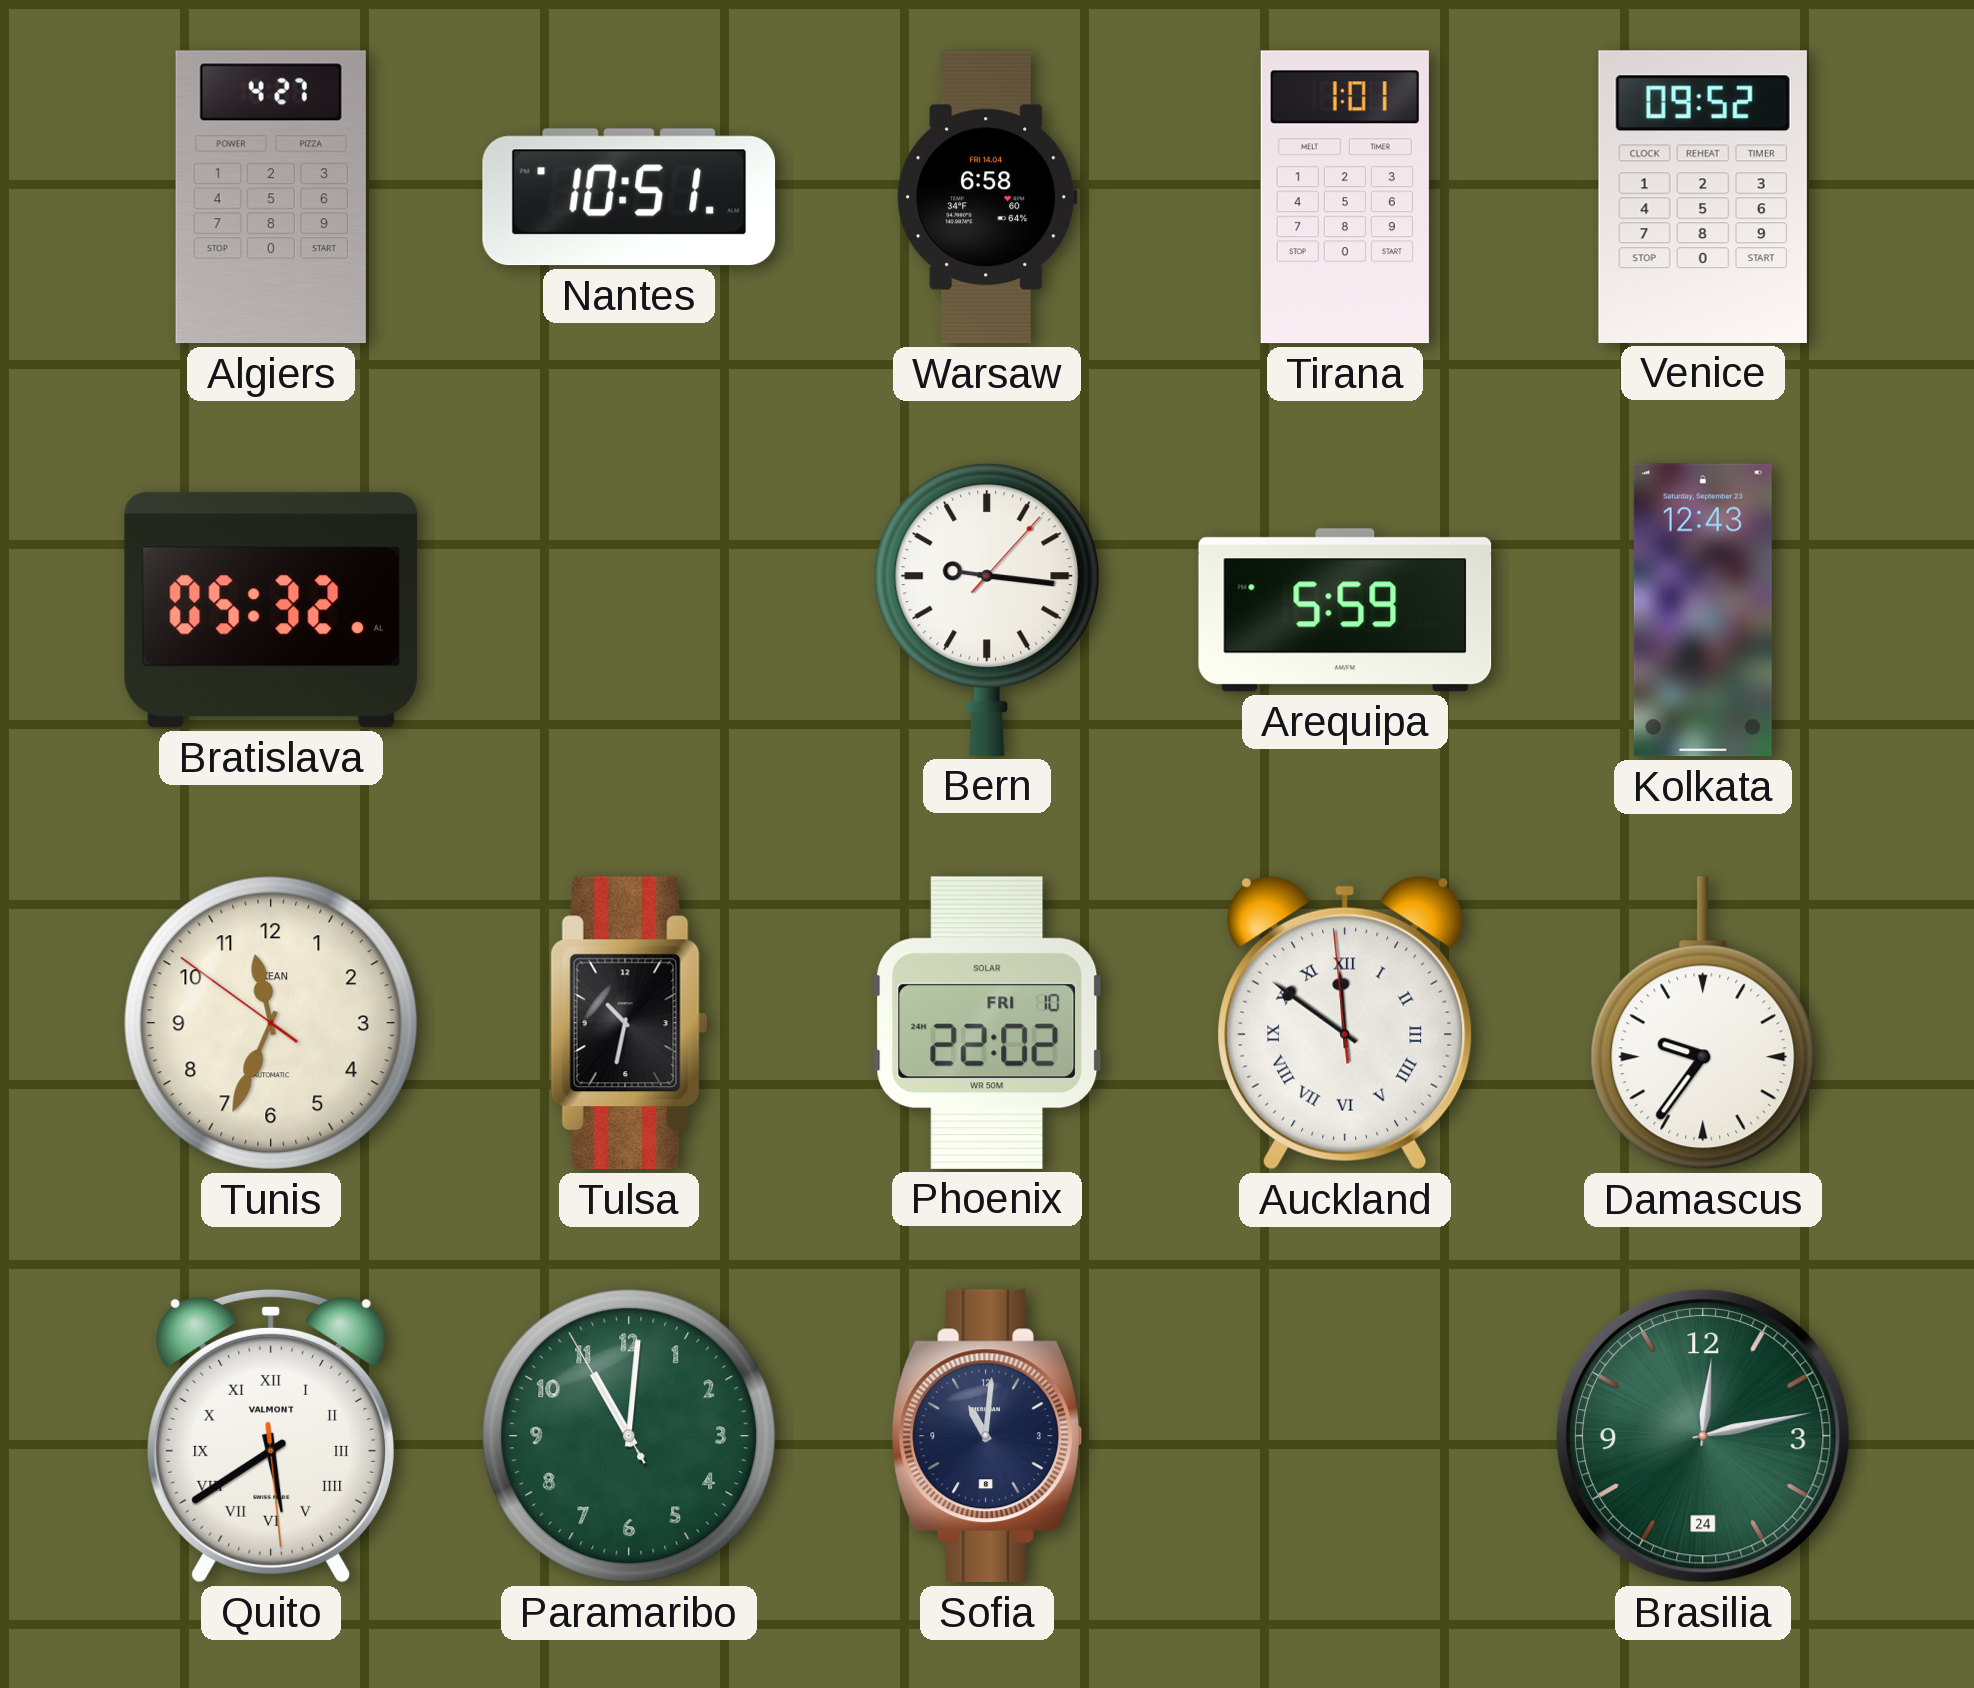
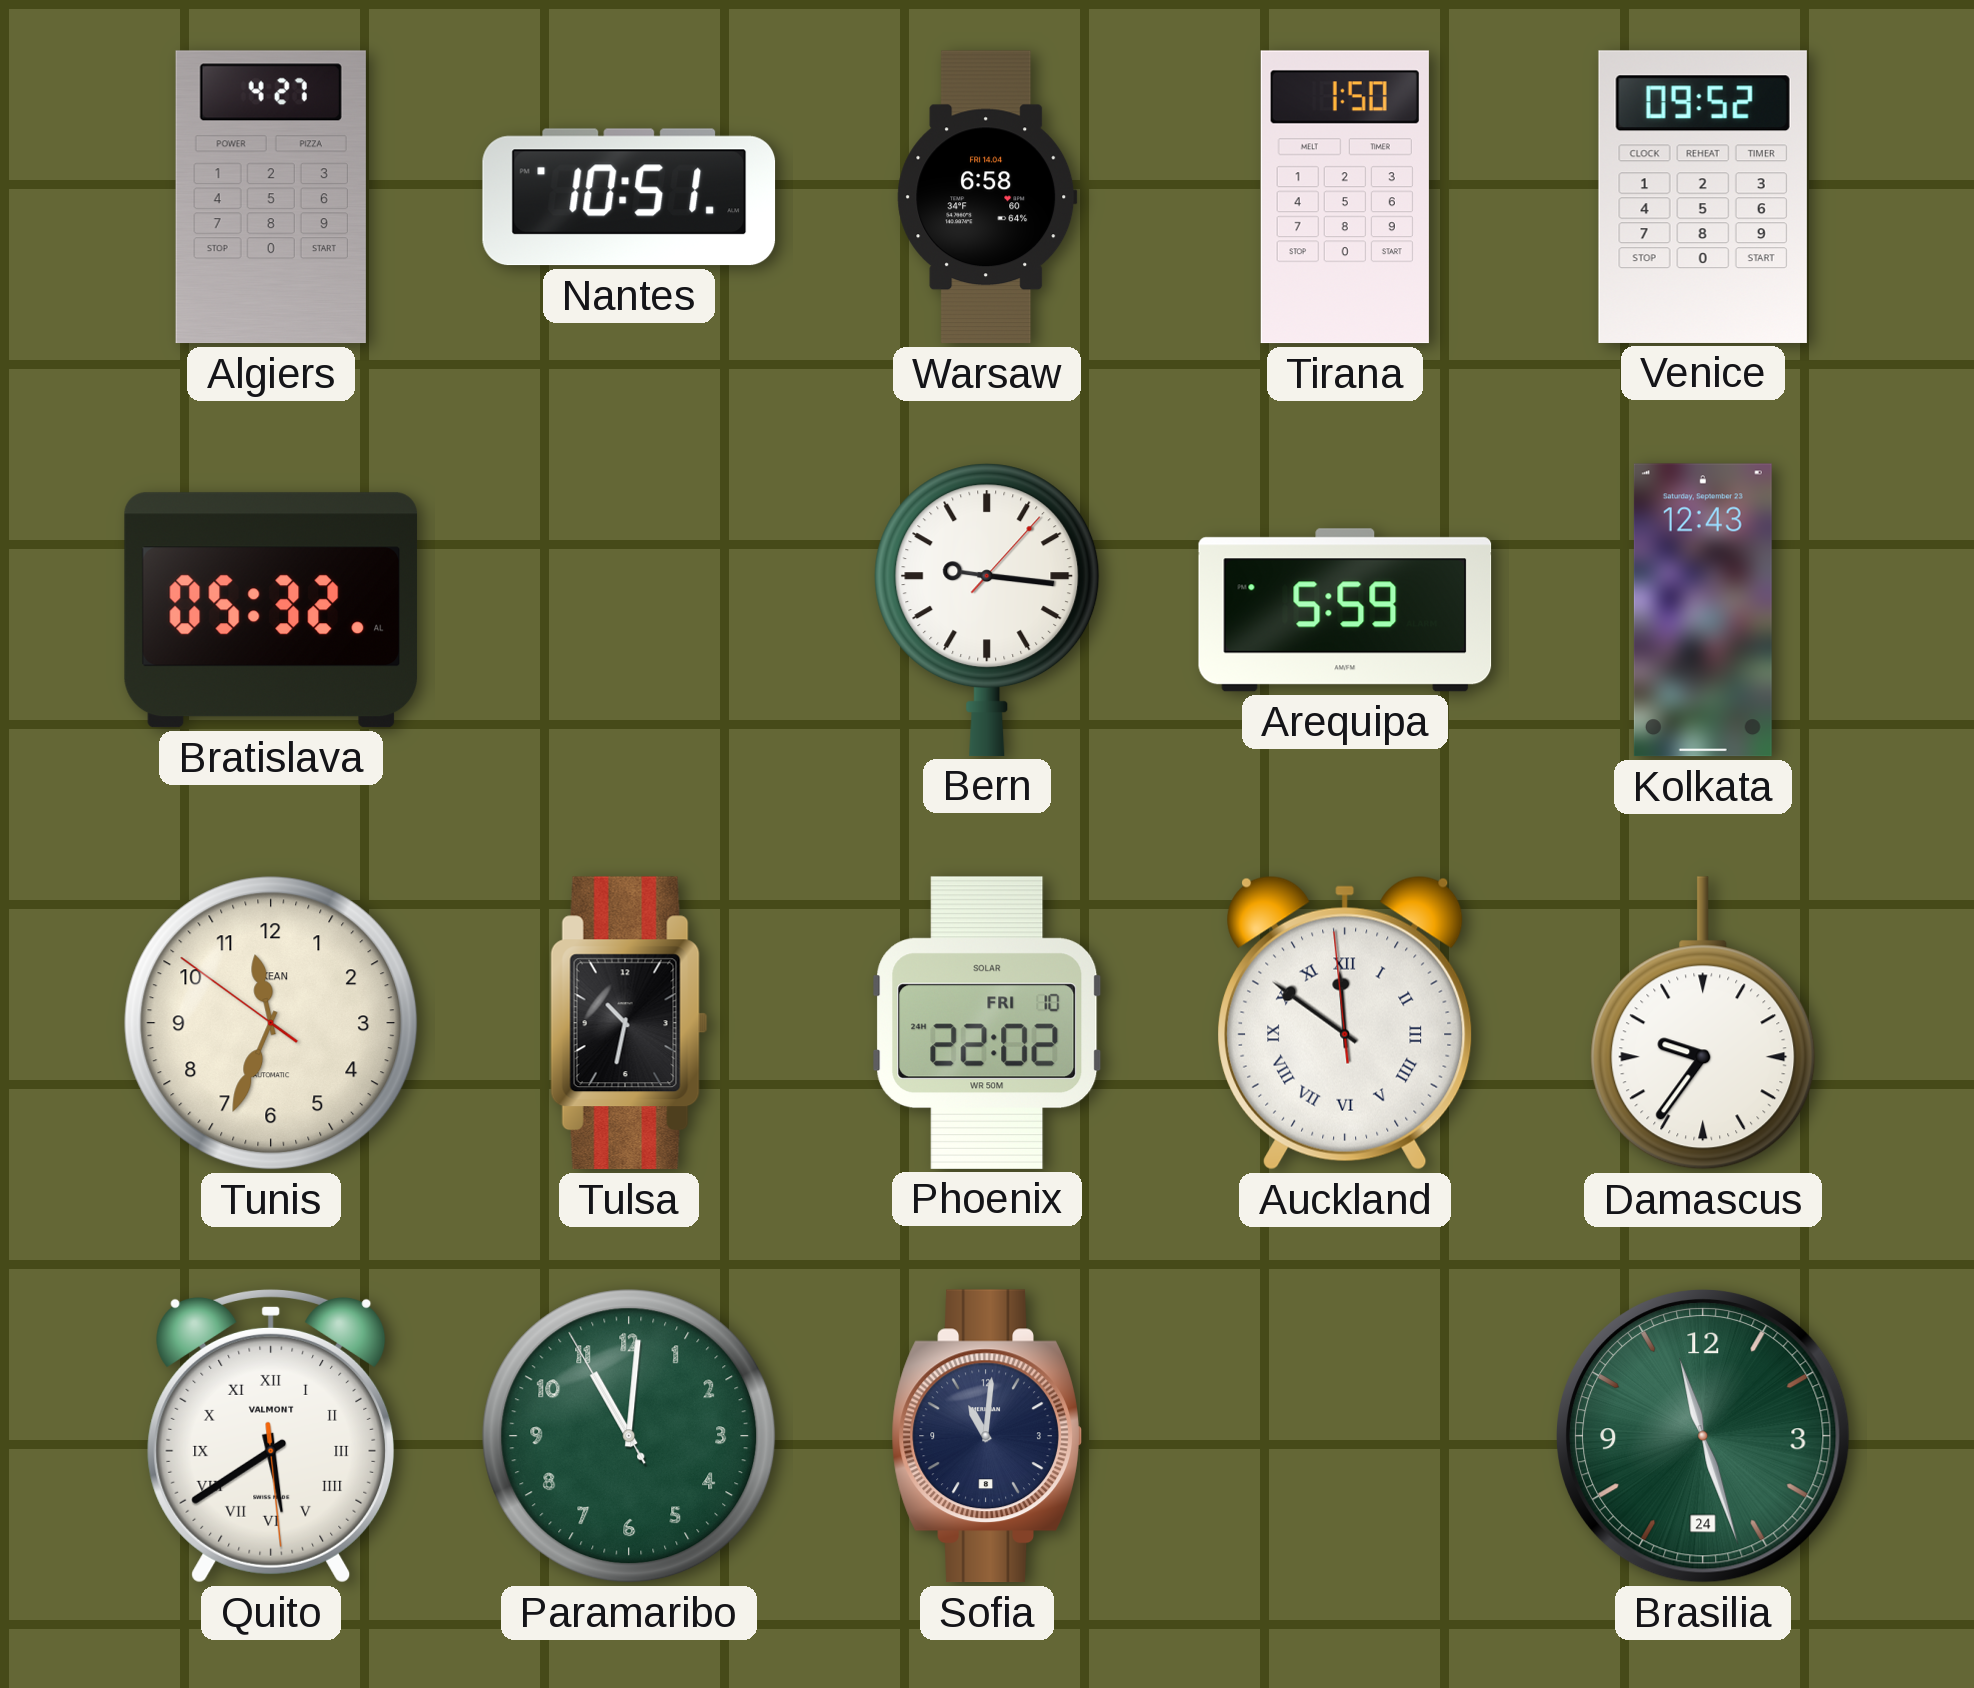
Tirana: 1:01 -> 1:50 (1345, 197)
Brasilia: 12:13 -> 11:27 (1703, 1436)
